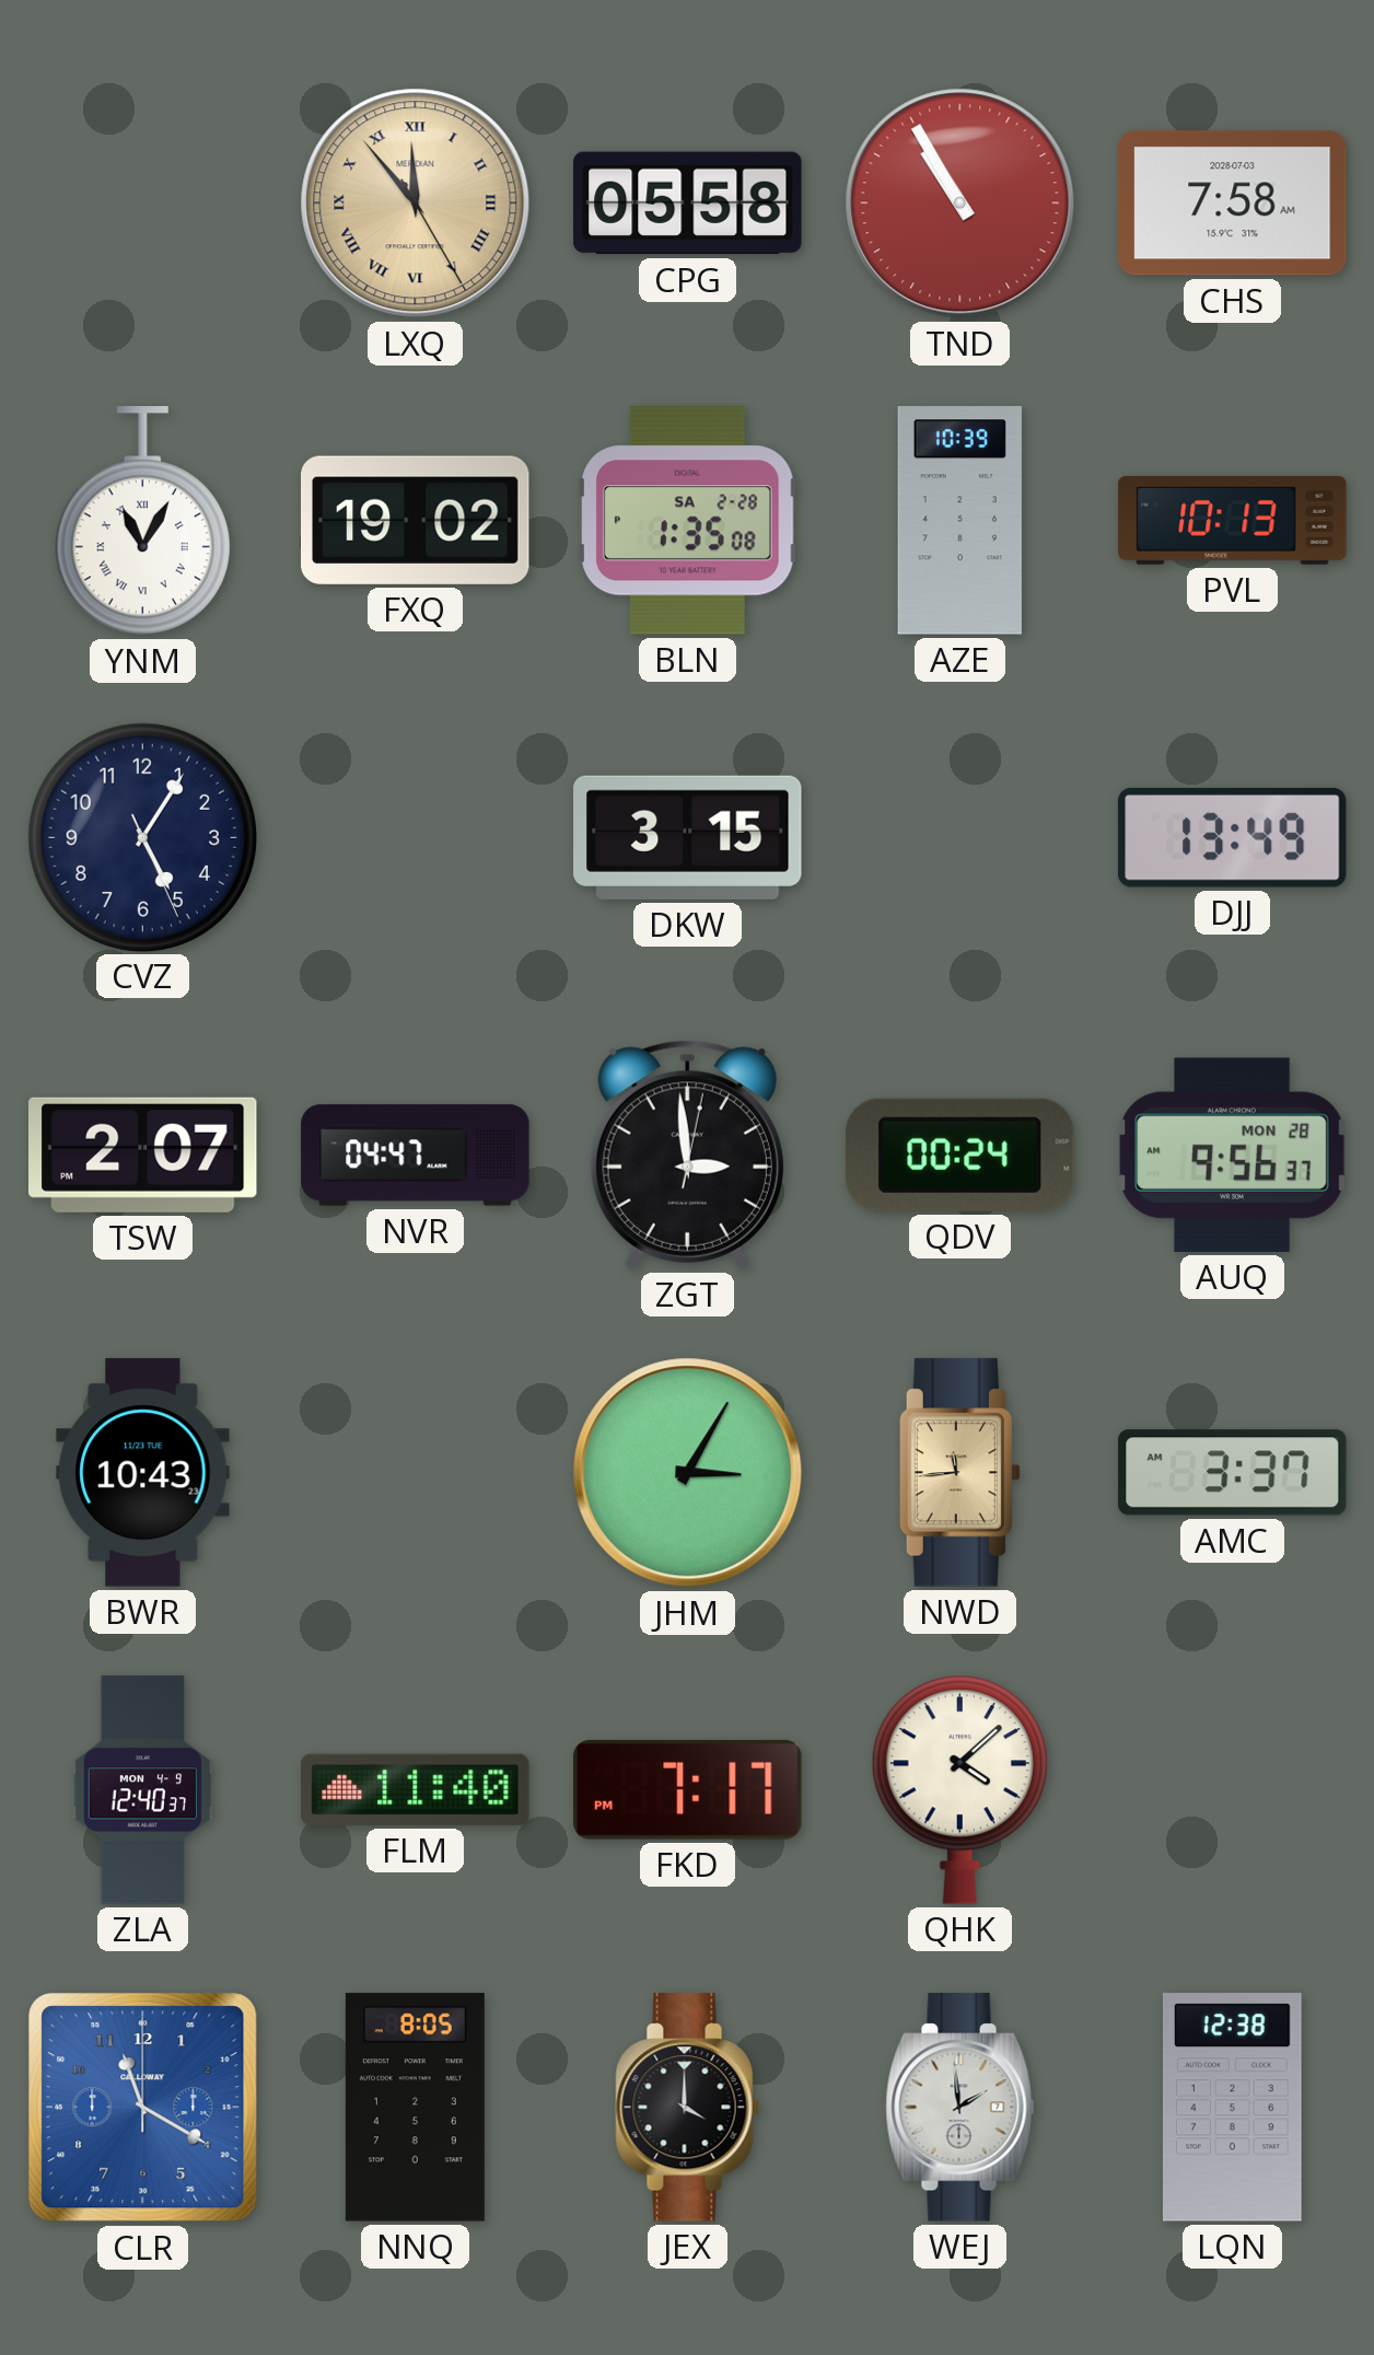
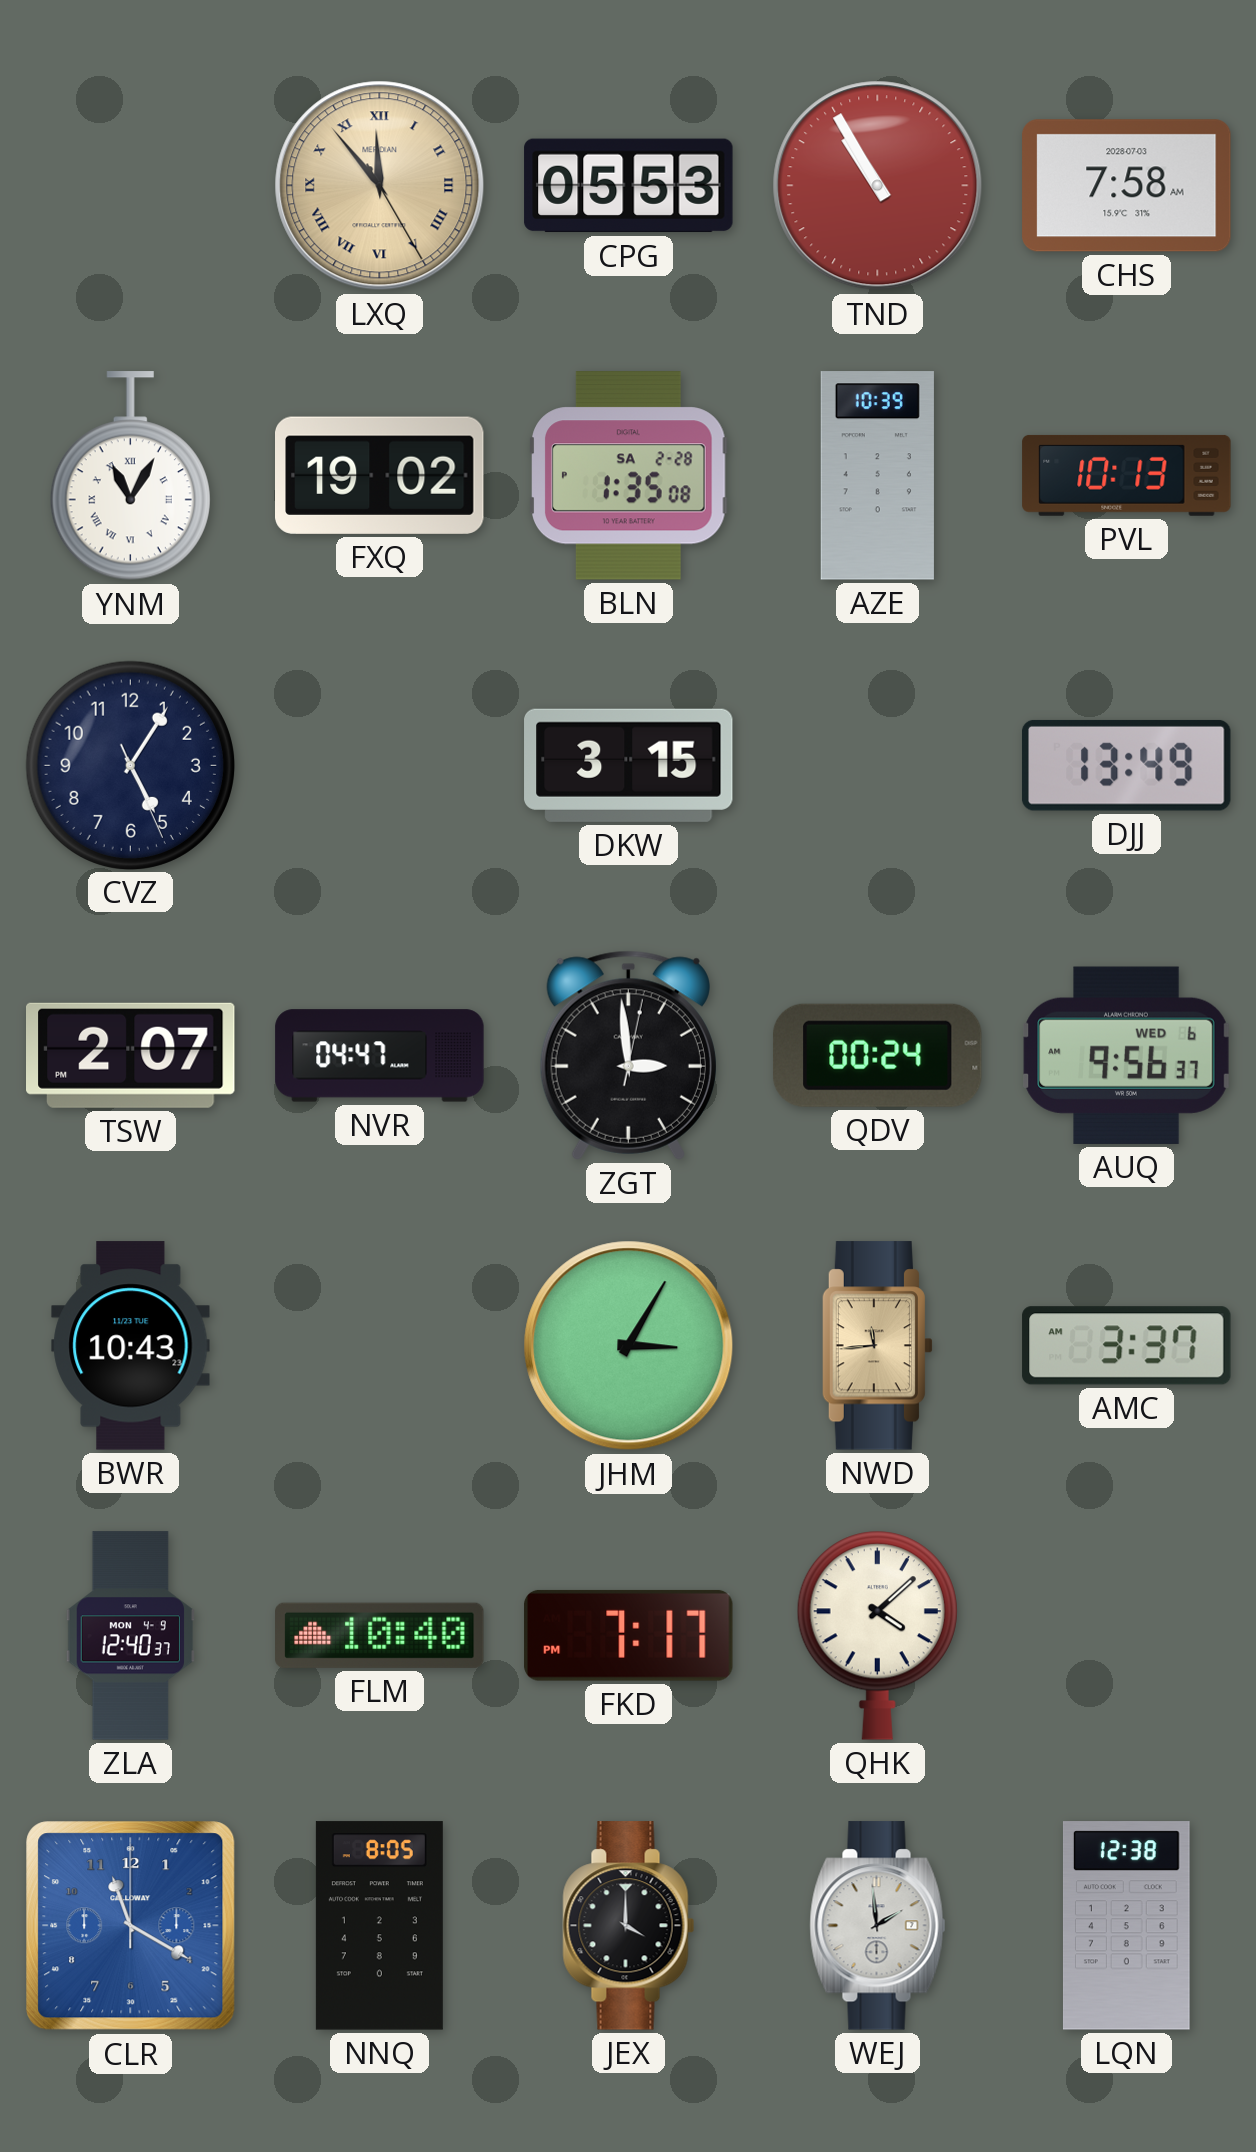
CPG: 05:58 -> 05:53 (629, 186)
AUQ date: MON 28 -> WED 6 (1126, 1055)
FLM: 11:40 -> 10:40 (380, 1635)
